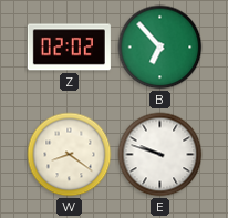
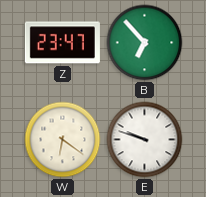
Z: 02:02 -> 23:47 (62, 43)
W: 8:21 -> 6:21 (63, 140)
